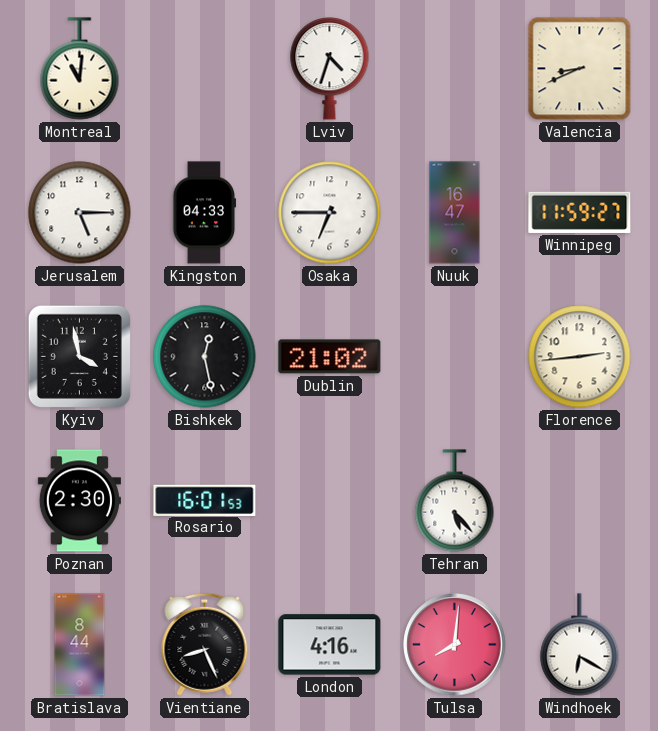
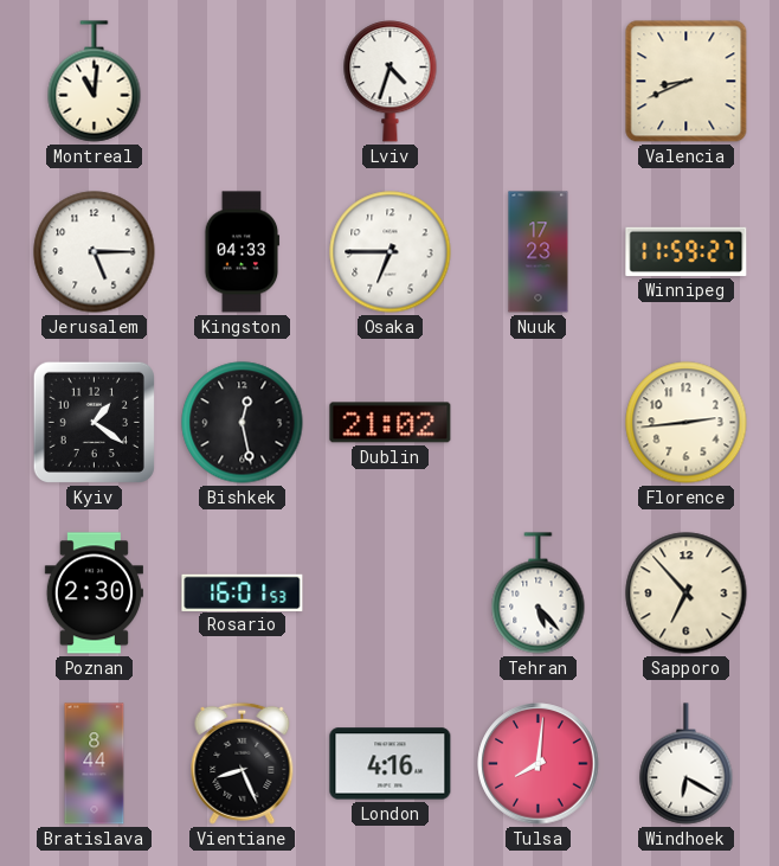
Nuuk: 16:47 -> 17:23 (539, 252)
Kyiv: 3:58 -> 1:21 (94, 422)
Sapporo: none -> 6:53 (687, 594)
